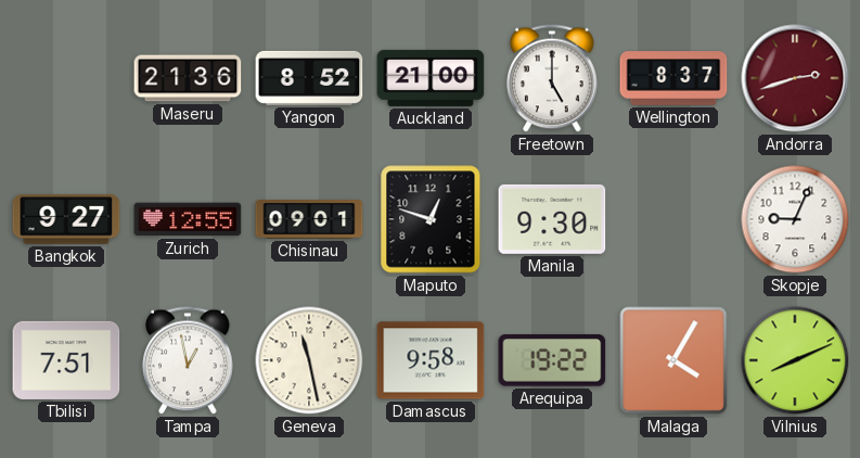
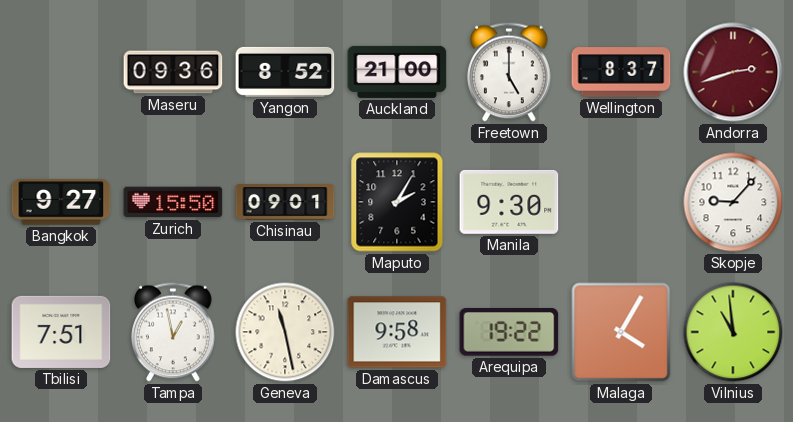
Maseru: 21:36 -> 09:36 (173, 72)
Zurich: 12:55 -> 15:50 (173, 202)
Maputo: 12:48 -> 2:05 (397, 202)
Skopje: 9:04 -> 9:07 (733, 202)
Vilnius: 8:11 -> 10:59 (733, 332)
